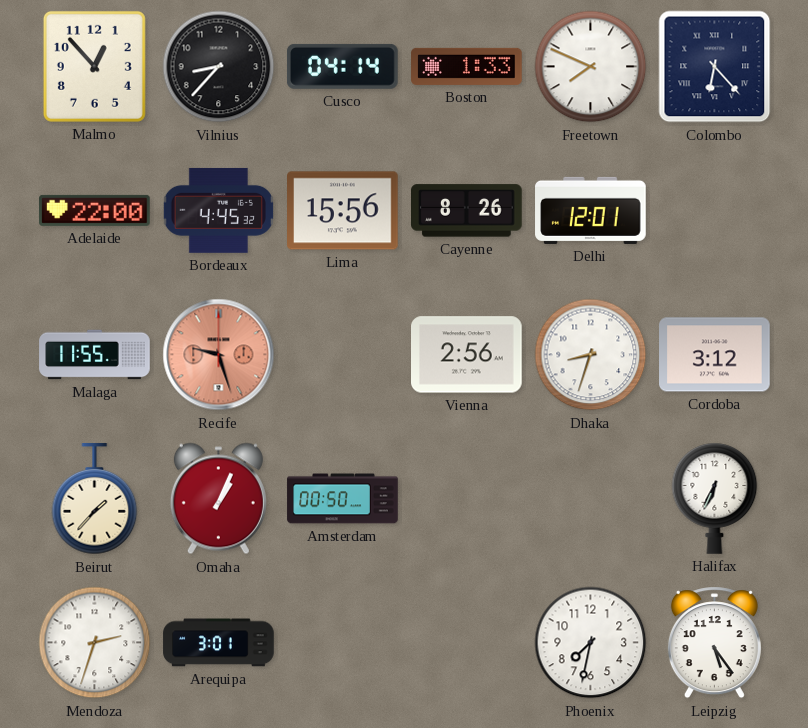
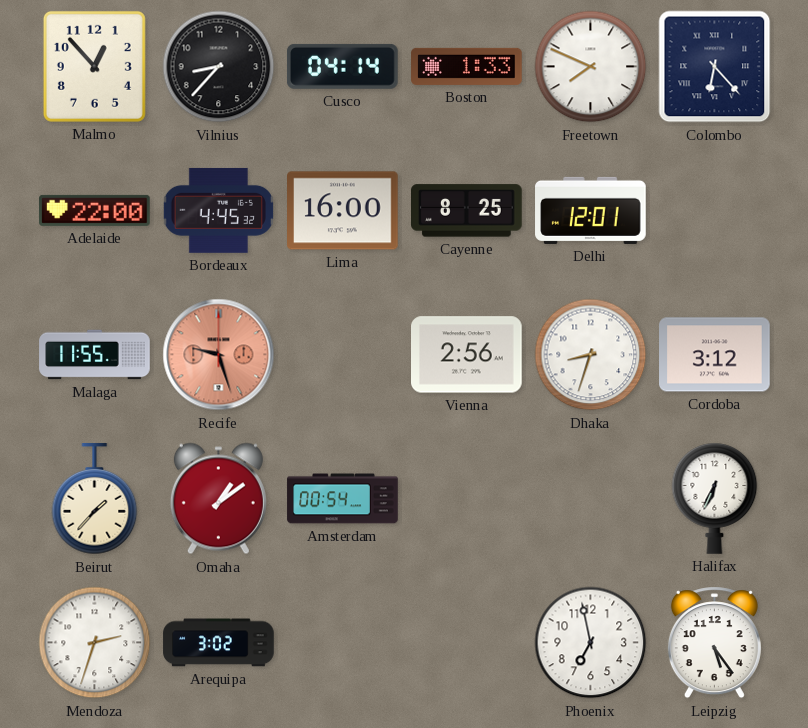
Lima: 15:56 -> 16:00 (343, 211)
Cayenne: 8:26 -> 8:25 (467, 211)
Omaha: 1:04 -> 1:09 (218, 499)
Amsterdam: 00:50 -> 00:54 (343, 499)
Arequipa: 3:01 -> 3:02 (219, 643)
Phoenix: 7:32 -> 6:58 (591, 643)
